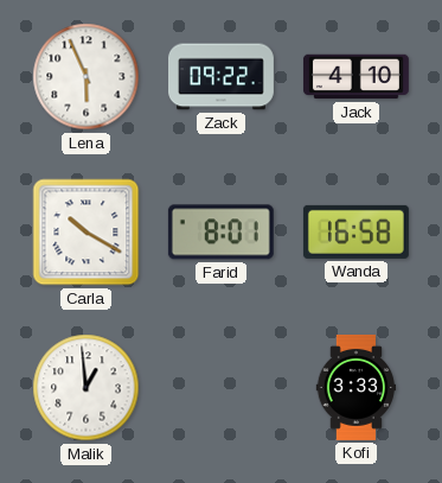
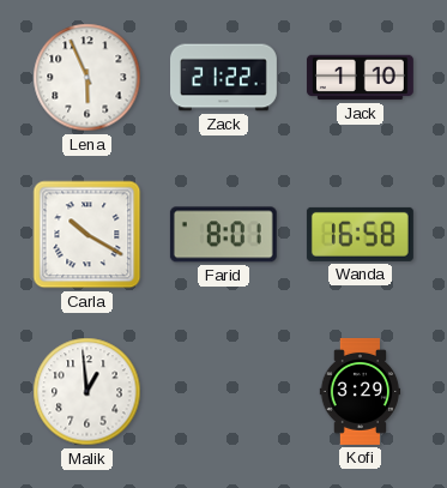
Zack: 09:22 -> 21:22 (224, 78)
Jack: 4:10 -> 1:10 (360, 78)
Kofi: 3:33 -> 3:29 (361, 392)
